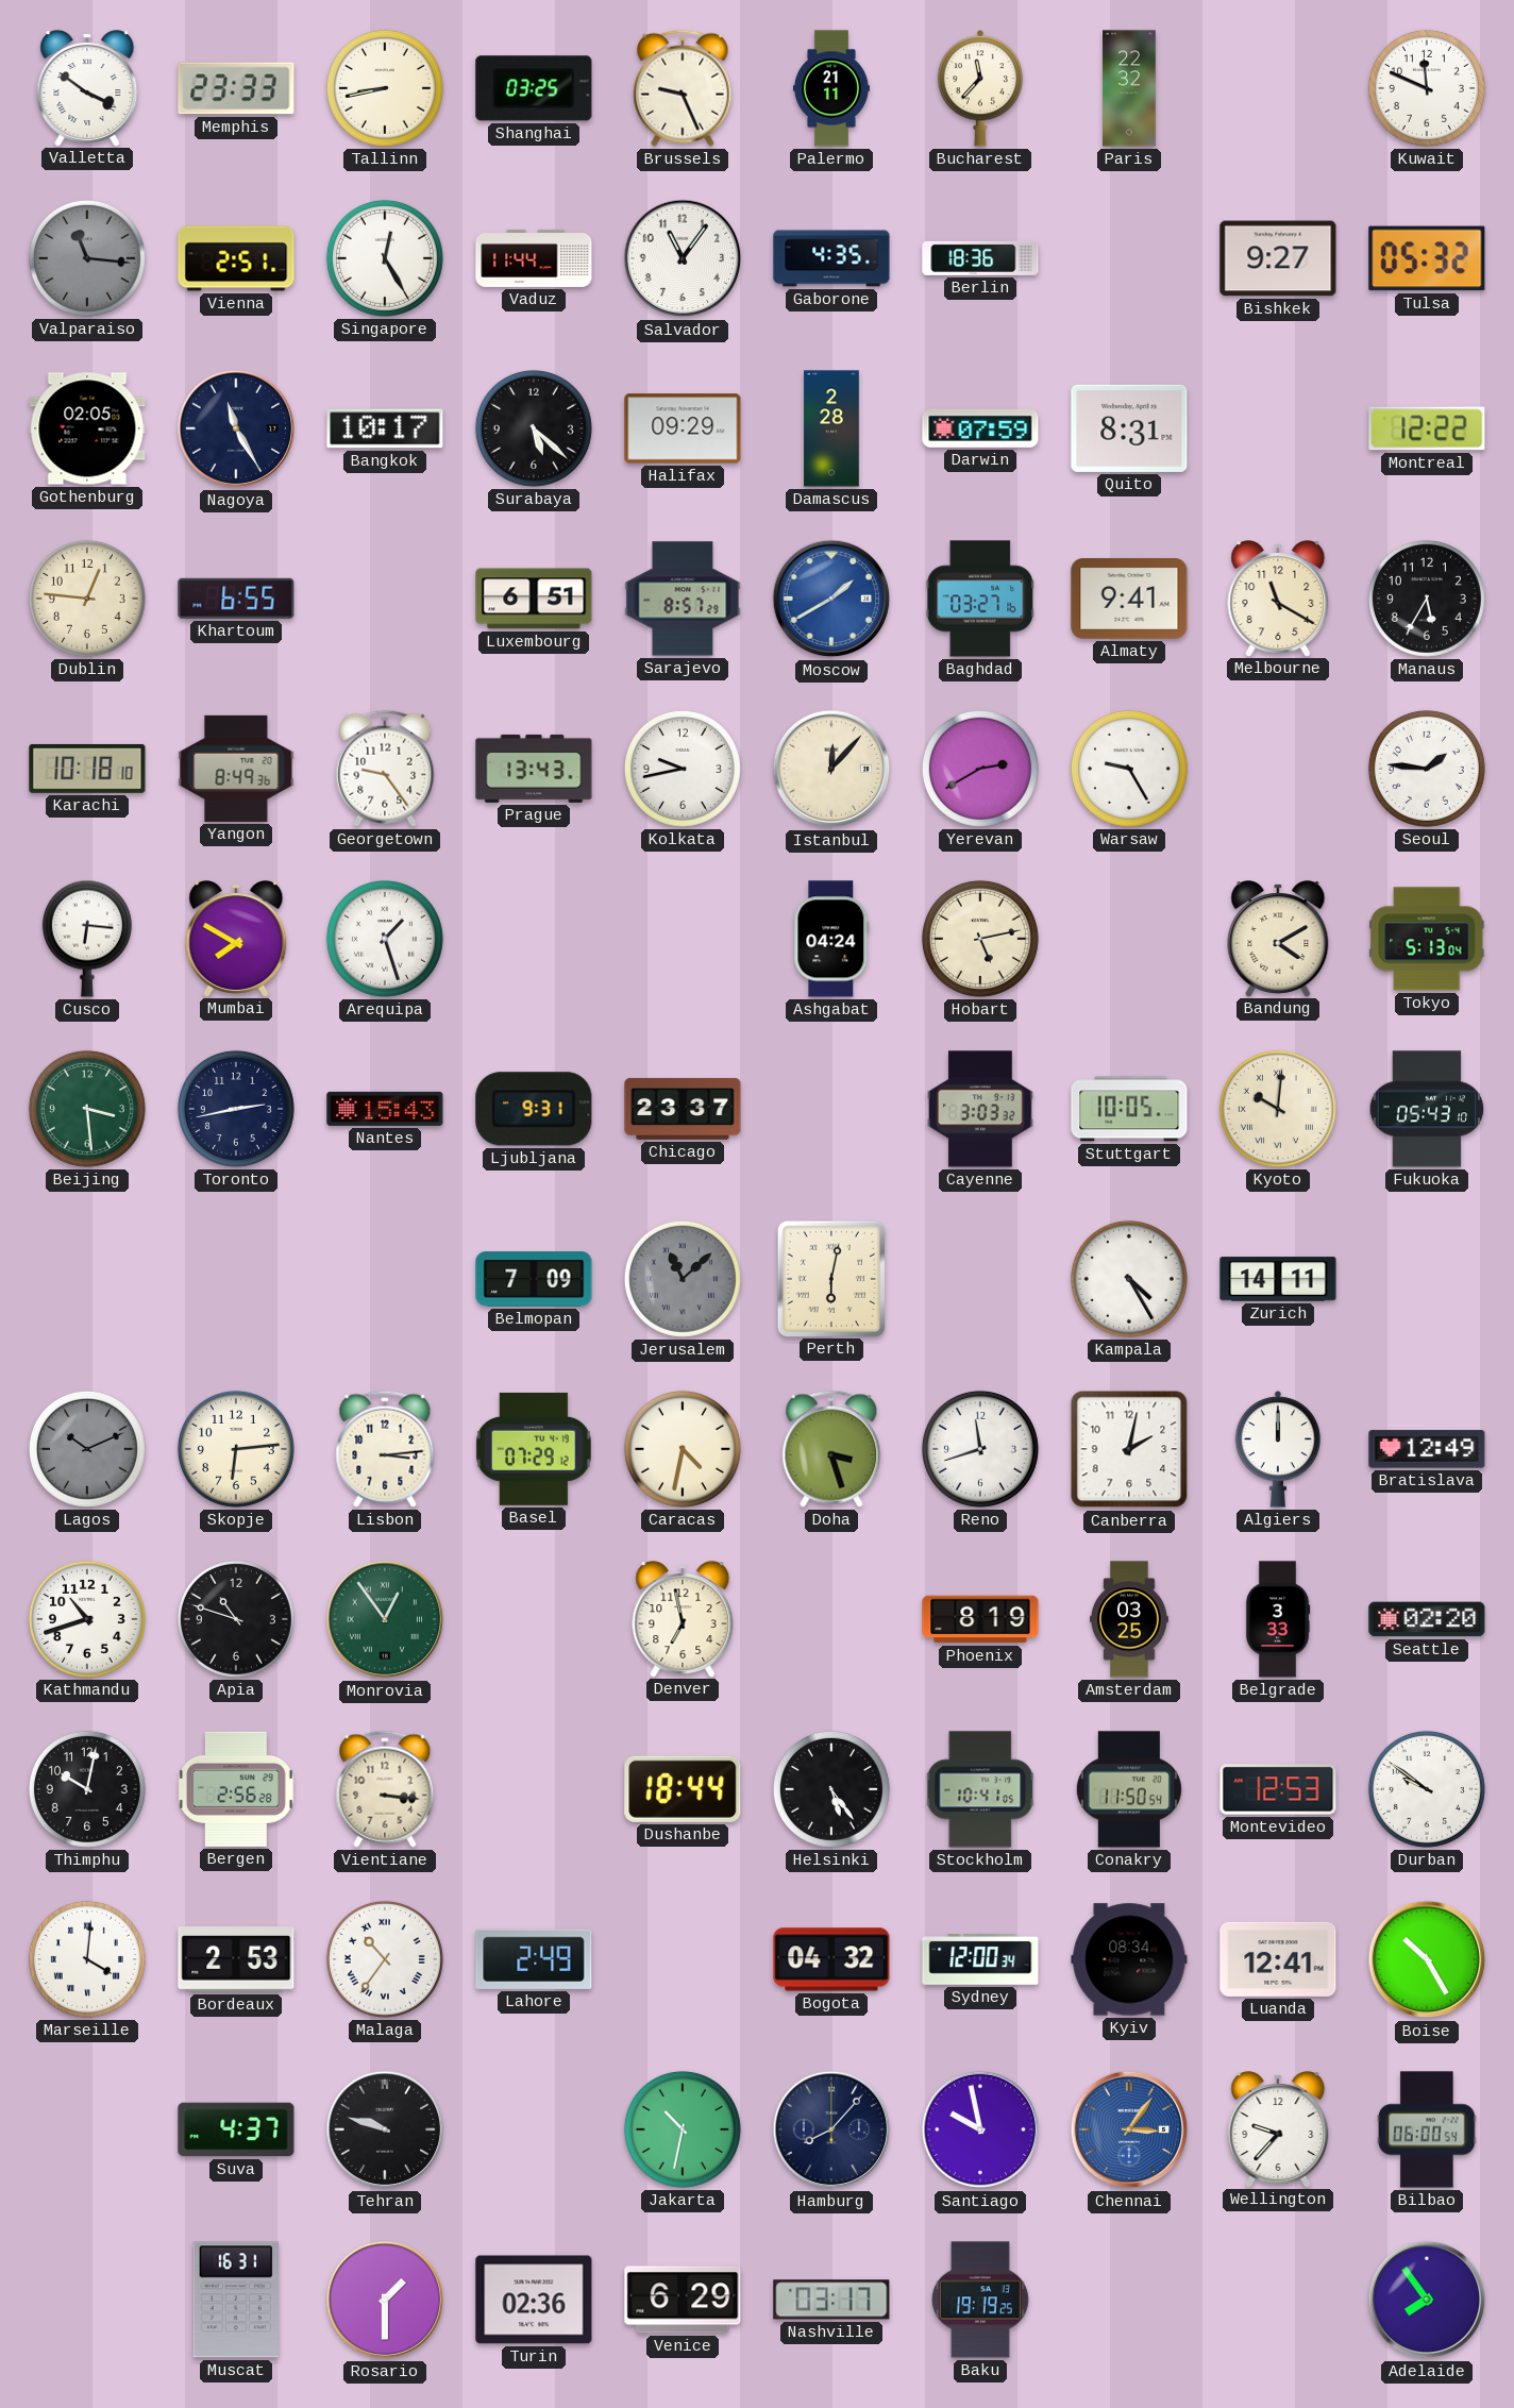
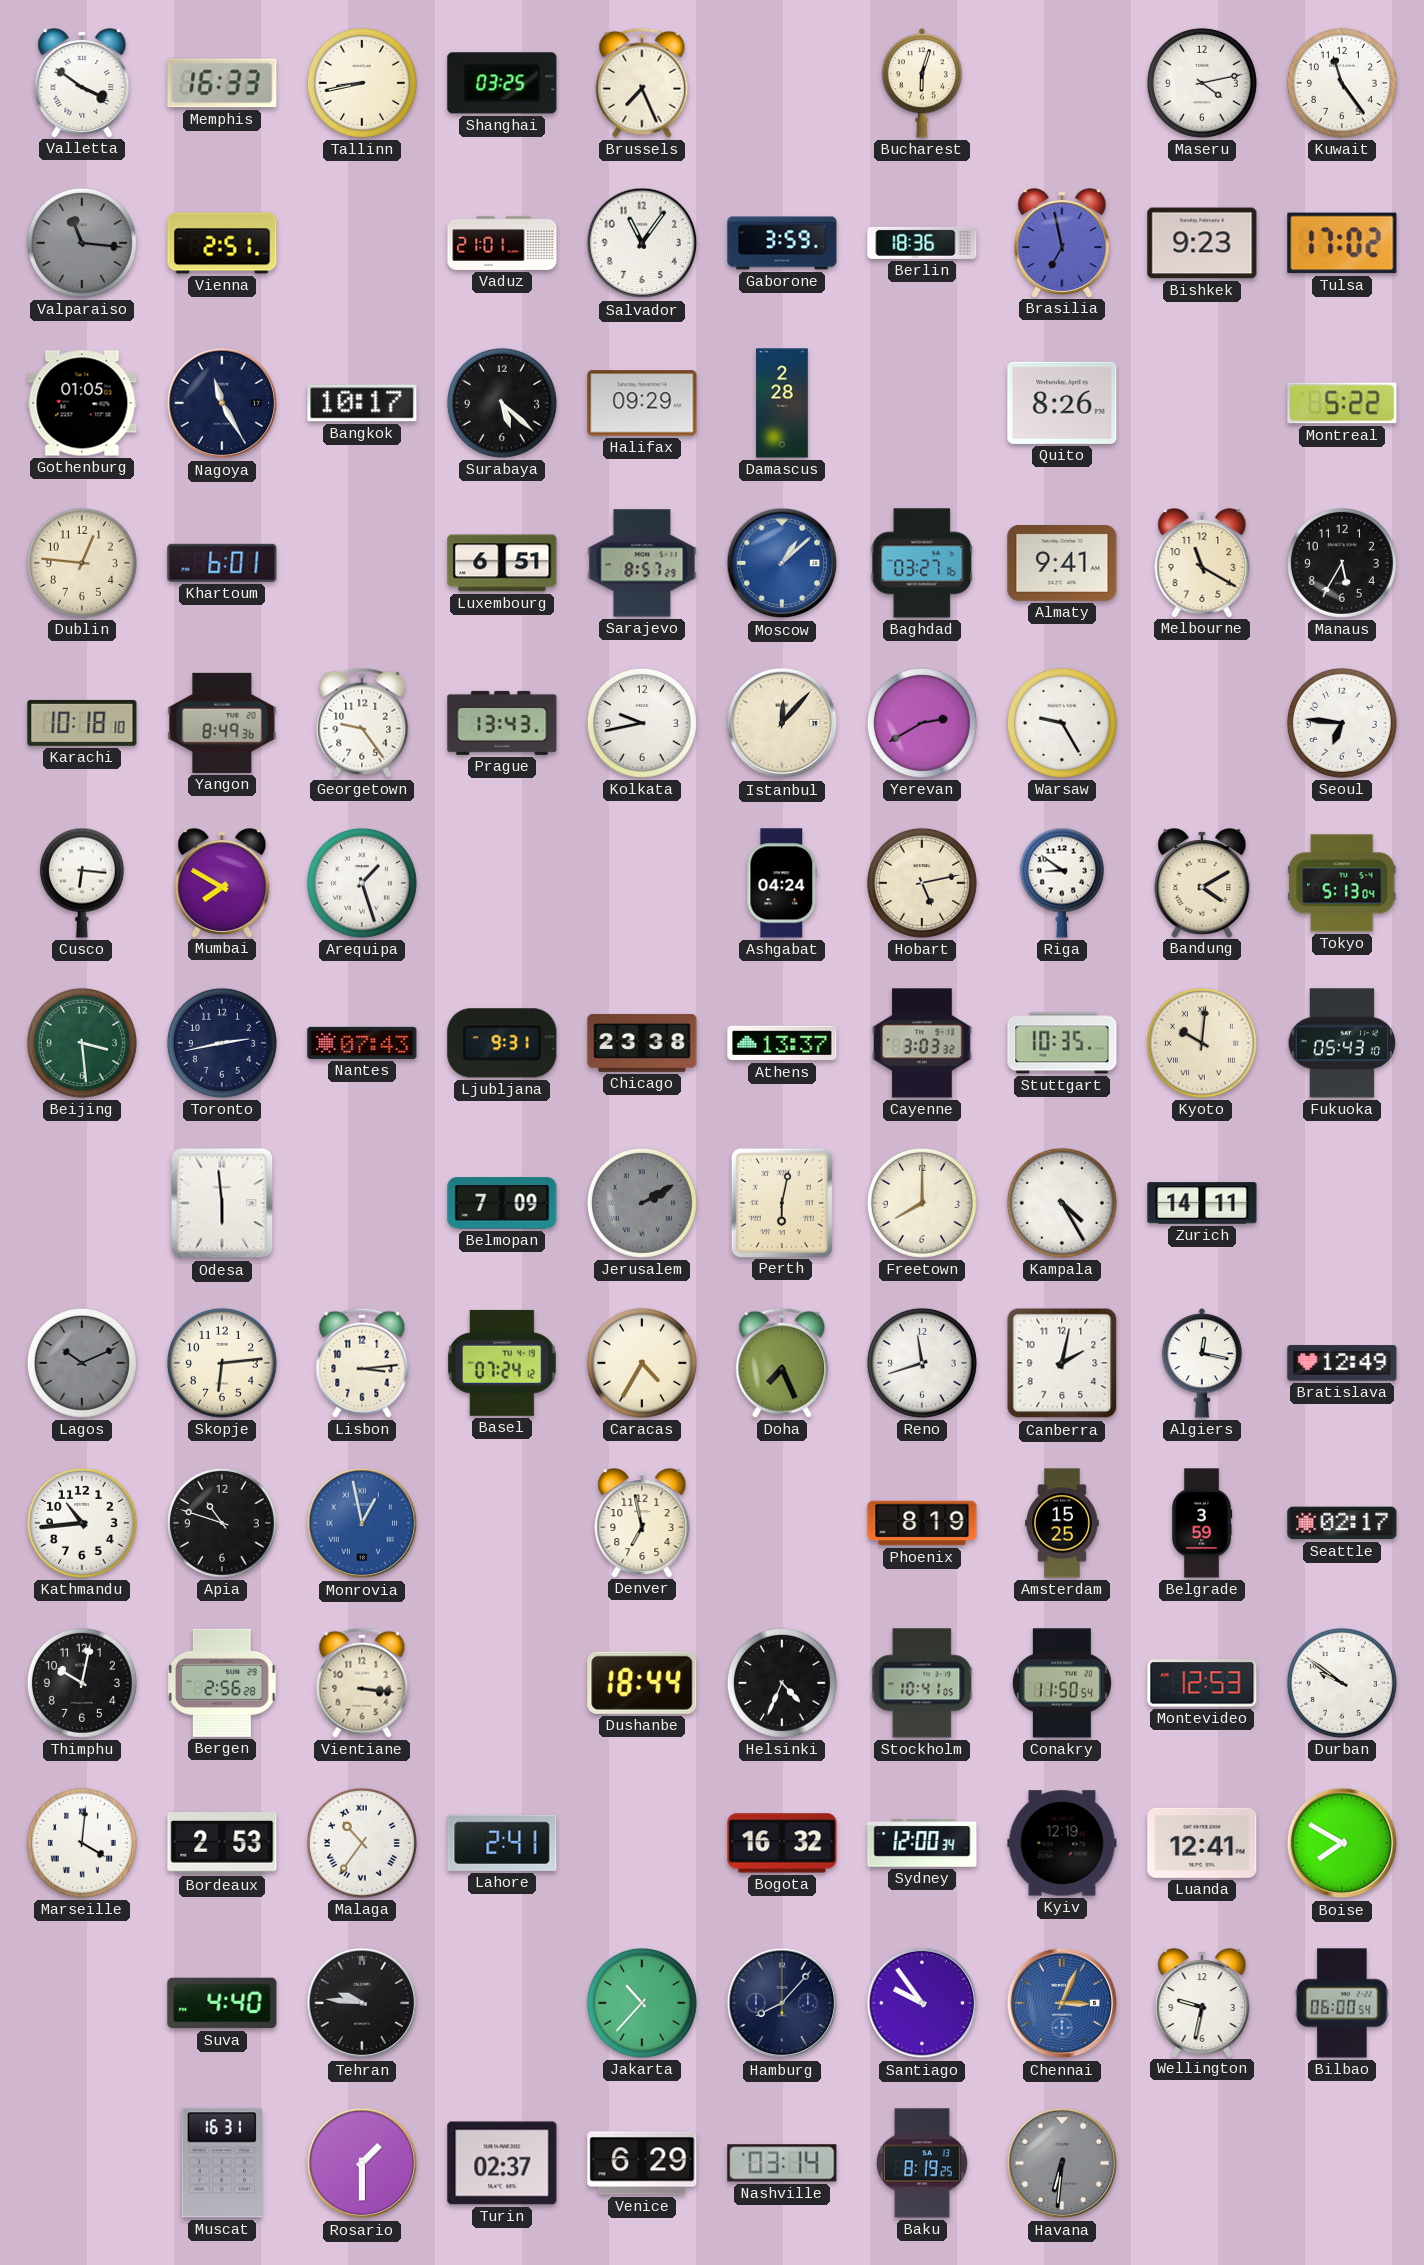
Memphis: 23:33 -> 16:33 (222, 83)
Brussels: 9:26 -> 7:26 (642, 83)
Palermo: 21:11 -> none (831, 88)
Bucharest: 11:37 -> 6:03 (922, 83)
Paris: 22:32 -> none (1129, 88)
Maseru: none -> 4:13 (1202, 83)
Kuwait: 11:49 -> 11:24 (1342, 83)
Singapore: 12:25 -> none (385, 258)
Vaduz: 11:44 -> 21:01 (502, 243)
Gaborone: 4:35 -> 3:59 (782, 243)
Brasilia: none -> 6:58 (1062, 243)
Bishkek: 9:27 -> 9:23 (1202, 243)
Tulsa: 05:32 -> 17:02 (1342, 243)
Gothenburg: 02:05 -> 01:05 (82, 403)
Darwin: 07:59 -> none (980, 428)
Quito: 8:31 -> 8:26 (1062, 403)
Montreal: 12:22 -> 5:22 (1342, 403)
Khartoum: 6:55 -> 6:01 (222, 563)
Moscow: 1:40 -> 1:08 (782, 563)
Seoul: 1:46 -> 6:46 (1342, 723)
Riga: none -> 8:51 (1062, 883)
Nantes: 15:43 -> 07:43 (362, 1043)
Chicago: 23:37 -> 23:38 (642, 1043)
Athens: none -> 13:37 (782, 1043)
Stuttgart: 10:05 -> 10:35 (1062, 1043)
Odesa: none -> 5:59 (222, 1203)
Jerusalem: 11:08 -> 2:10 (642, 1203)
Freetown: none -> 8:00 (922, 1203)
Basel: 07:29 -> 07:24 (502, 1363)
Caracas: 4:32 -> 4:35 (642, 1363)
Doha: 3:27 -> 7:26 (782, 1363)
Algiers: 12:00 -> 12:17 (1202, 1363)
Kathmandu: 10:42 -> 10:44 (82, 1523)
Monrovia: 12:54 -> 12:58 (362, 1523)
Monrovia dial: green -> blue (362, 1523)
Amsterdam: 03:25 -> 15:25 (1063, 1523)
Belgrade: 3:33 -> 3:59 (1202, 1523)
Seattle: 02:20 -> 02:17 (1342, 1523)
Helsinki: 5:24 -> 4:34 (782, 1683)
Lahore: 2:49 -> 2:41 (502, 1843)
Bogota: 04:32 -> 16:32 (782, 1843)
Kyiv: 08:34 -> 12:19 (1062, 1843)
Boise: 10:25 -> 7:50 (1342, 1843)
Suva: 4:37 -> 4:40 (222, 2003)
Tehran: 9:48 -> 9:46 (362, 2003)
Jakarta: 10:32 -> 10:37 (642, 2003)
Santiago: 9:58 -> 9:54 (922, 2003)
Chennai: 3:06 -> 3:04 (1062, 2003)
Wellington: 9:37 -> 9:32 (1202, 2003)
Turin: 02:36 -> 02:37 (502, 2163)
Nashville: 03:17 -> 03:14 (782, 2163)
Baku: 19:19 -> 8:19 (922, 2163)
Havana: none -> 6:31 (1062, 2163)
Adelaide: 7:54 -> none (1427, 2300)
